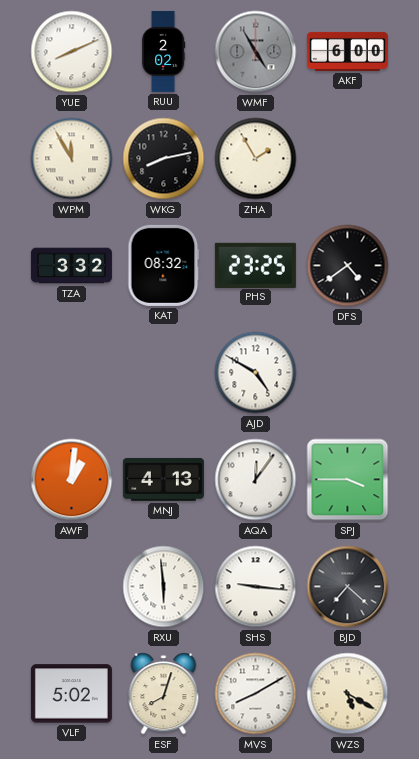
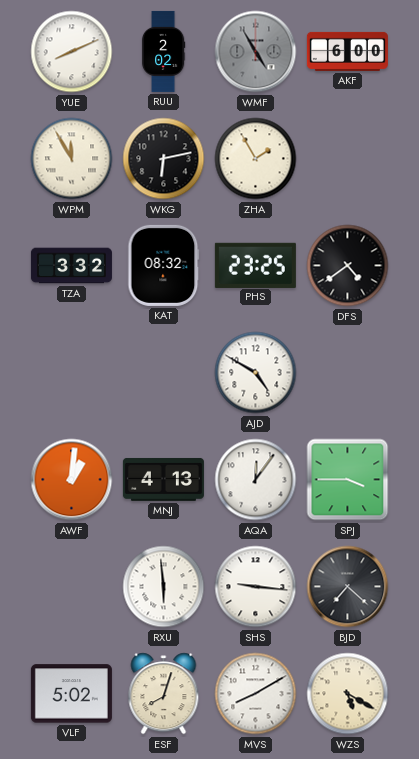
WKG: 8:13 -> 6:13 (164, 159)
